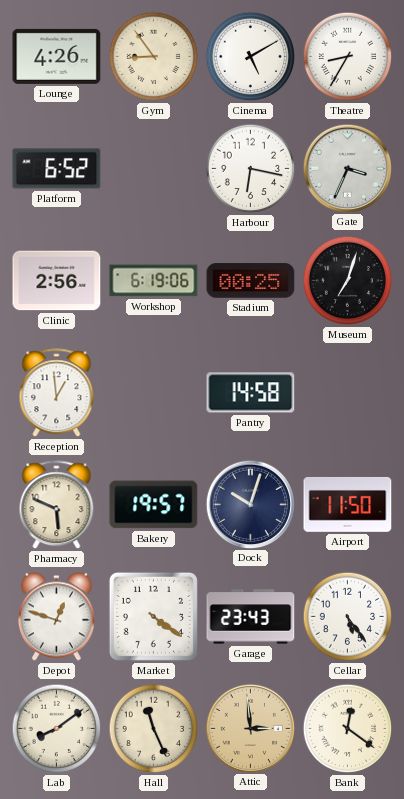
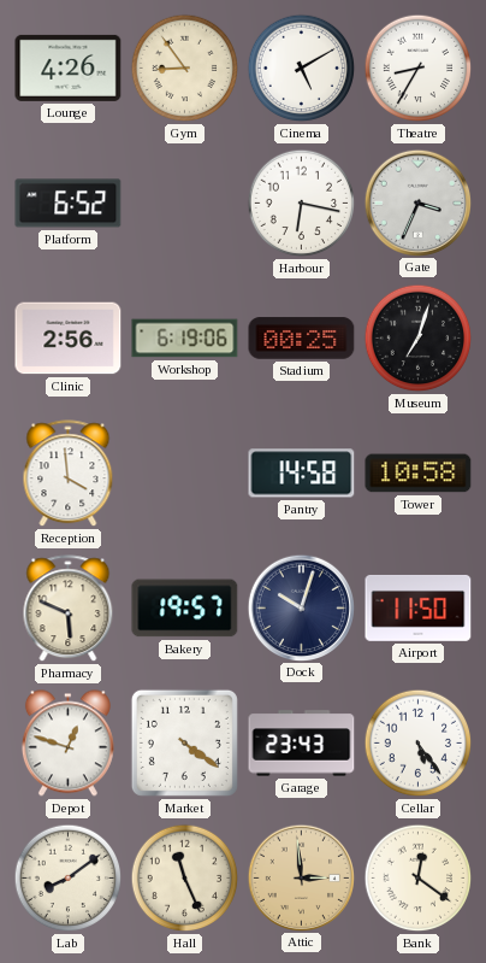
Reception: 12:59 -> 3:59 (69, 474)
Tower: none -> 10:58 (419, 474)
